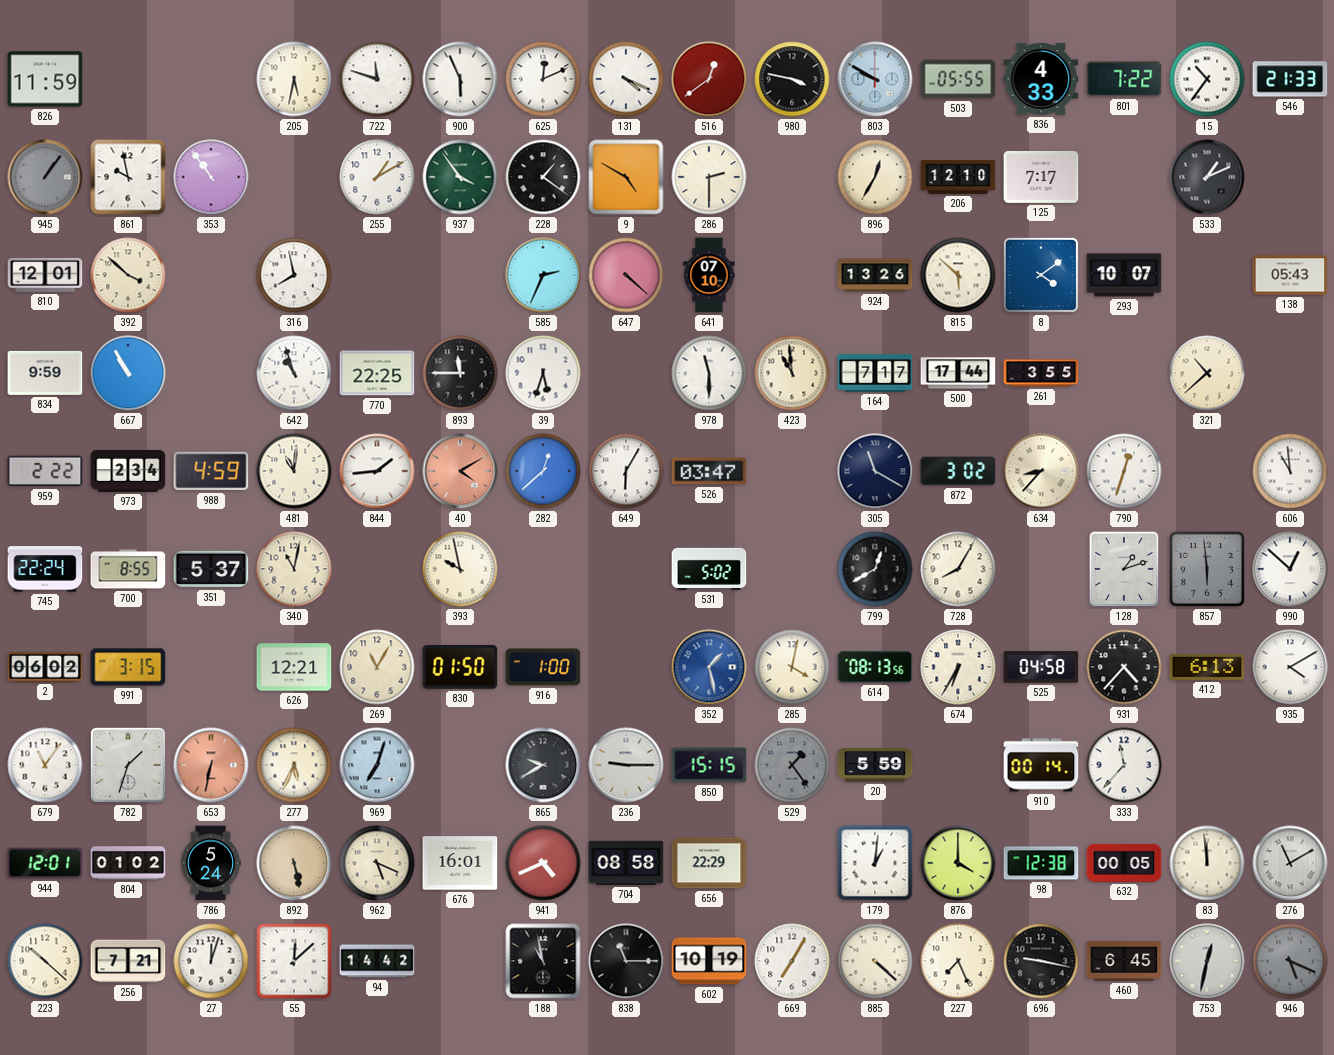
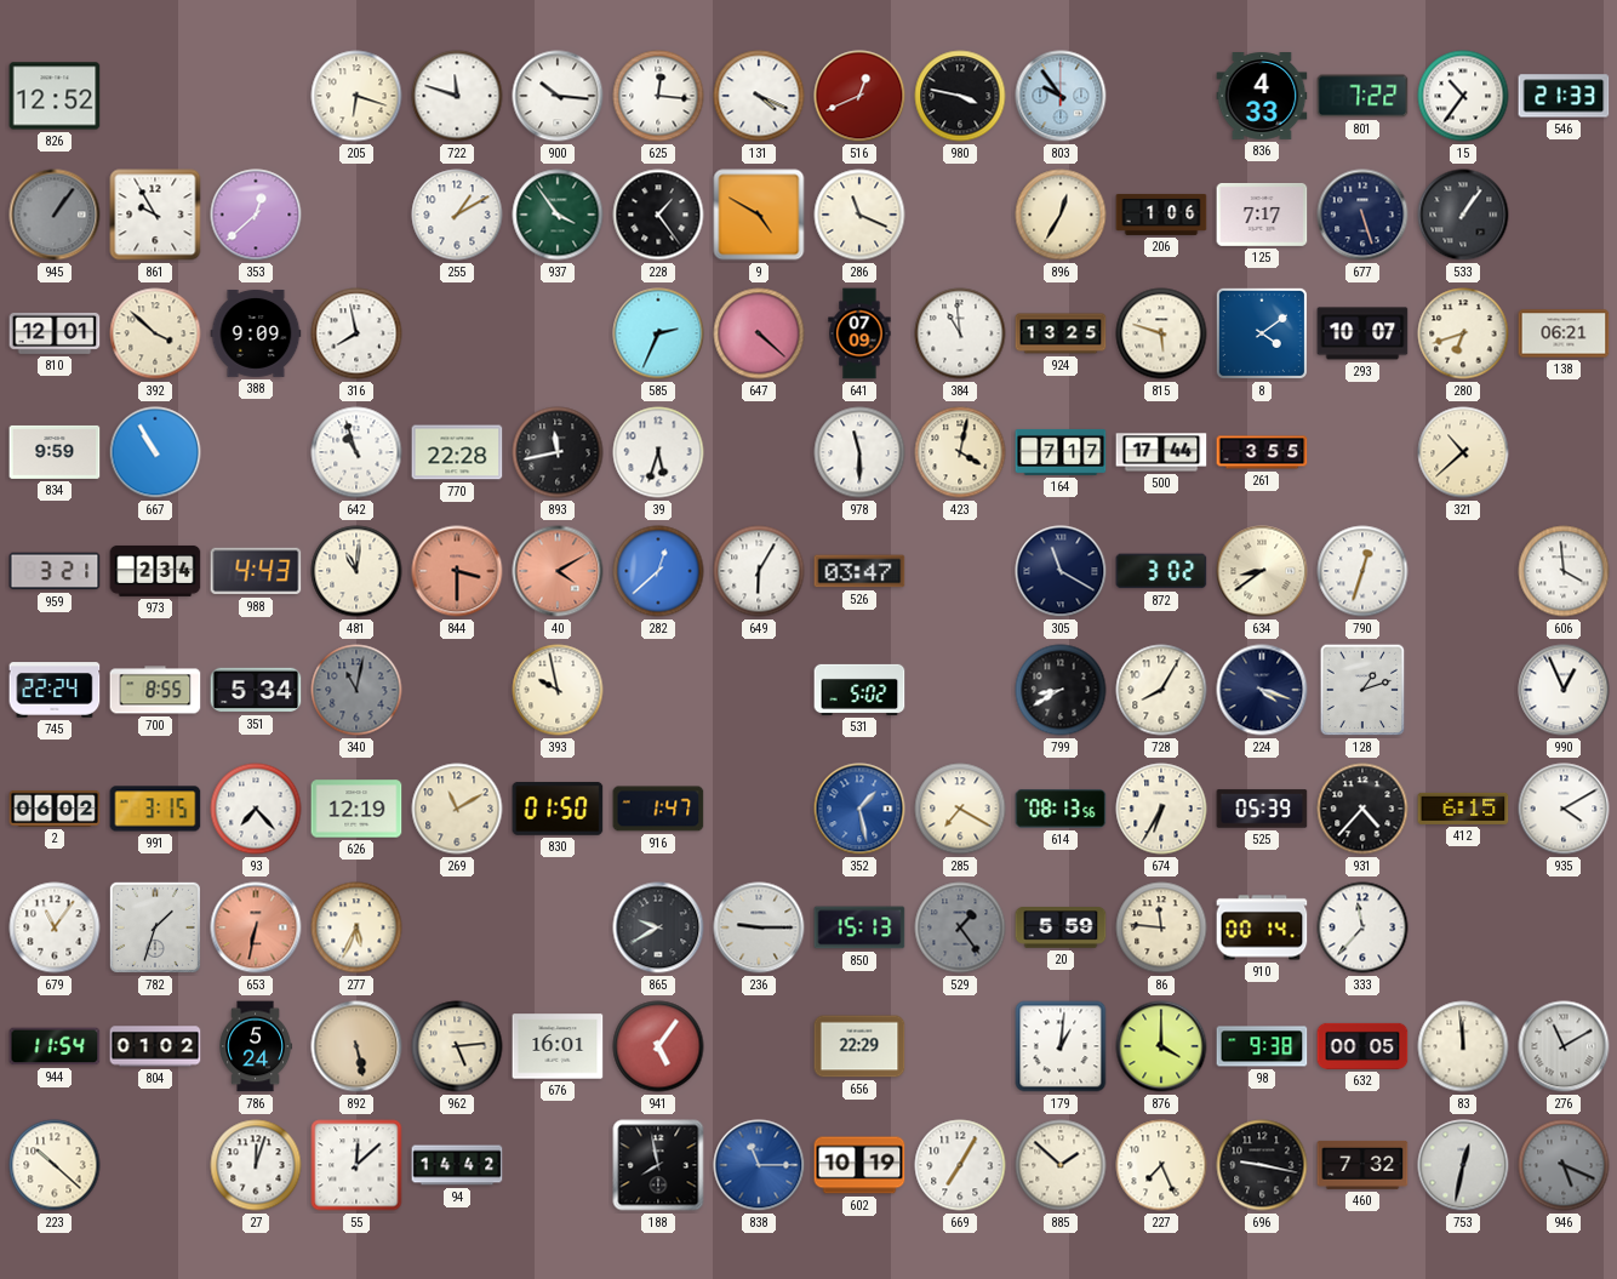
826: 11:59 -> 12:52 (55, 96)
205: 5:32 -> 6:18 (356, 96)
900: 5:56 -> 10:16 (558, 96)
625: 12:11 -> 12:16 (658, 96)
516: 12:39 -> 12:41 (859, 96)
803: 9:50 -> 9:54 (1061, 96)
503: 05:55 -> none (958, 79)
861: 9:58 -> 9:55 (155, 215)
353: 10:54 -> 12:38 (256, 215)
228: 1:21 -> 1:24 (658, 215)
286: 2:30 -> 11:19 (859, 215)
206: 12:10 -> 1:06 (1161, 215)
677: none -> 5:27 (1362, 215)
533: 1:11 -> 1:06 (1463, 215)
388: none -> 9:09 (256, 333)
641: 07:10 -> 07:09 (859, 333)
384: none -> 10:59 (960, 333)
924: 13:26 -> 13:25 (1061, 333)
815: 5:52 -> 5:48 (1161, 333)
280: none -> 6:42 (1463, 333)
138: 05:43 -> 06:21 (1564, 333)
770: 22:25 -> 22:28 (457, 452)
893: 11:45 -> 11:43 (558, 452)
423: 10:59 -> 4:02 (960, 452)
959: 2:22 -> 3:21 (55, 571)
988: 4:59 -> 4:43 (256, 571)
844: 1:44 -> 3:30 (457, 571)
844 dial: white -> salmon (457, 571)
634: 8:37 -> 8:39 (1262, 571)
606: 10:59 -> 3:59 (1564, 571)
351: 5:37 -> 5:34 (256, 690)
340 dial: cream -> grey (356, 690)
799: 12:40 -> 8:40 (1061, 690)
224: none -> 4:18 (1262, 690)
857: 5:59 -> none (1207, 569)
990: 12:52 -> 12:56 (1564, 690)
93: none -> 7:23 (256, 809)
626: 12:21 -> 12:19 (356, 809)
269: 11:05 -> 11:10 (457, 809)
916: 1:00 -> 1:47 (658, 809)
285: 4:02 -> 7:20 (960, 809)
525: 04:58 -> 05:39 (1262, 809)
412: 6:13 -> 6:15 (1463, 809)
969: 7:03 -> none (377, 765)
850: 15:15 -> 15:13 (859, 927)
86: none -> 11:46 (1161, 927)
944: 12:01 -> 11:54 (55, 1046)
962: 5:19 -> 5:14 (457, 1046)
941: 4:41 -> 5:06 (658, 1046)
704: 08:58 -> none (626, 863)
98: 12:38 -> 9:38 (1262, 1046)
256: 7:21 -> none (128, 961)
188: 10:58 -> 7:58 (658, 1165)
838 dial: black -> blue (759, 1165)
885: 4:22 -> 1:52 (1061, 1165)
460: 6:45 -> 7:32 (1362, 1165)
